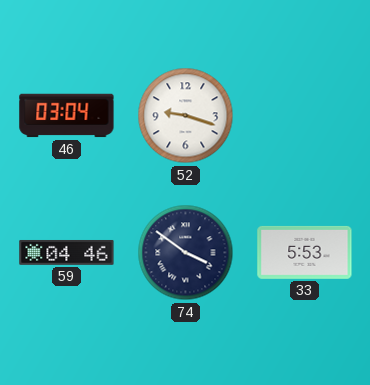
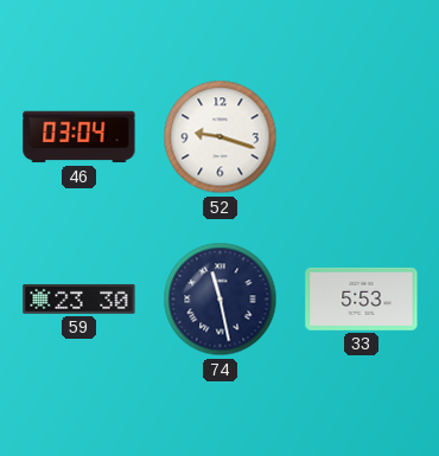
59: 04:46 -> 23:30 (79, 298)
74: 3:51 -> 11:28 (221, 300)
